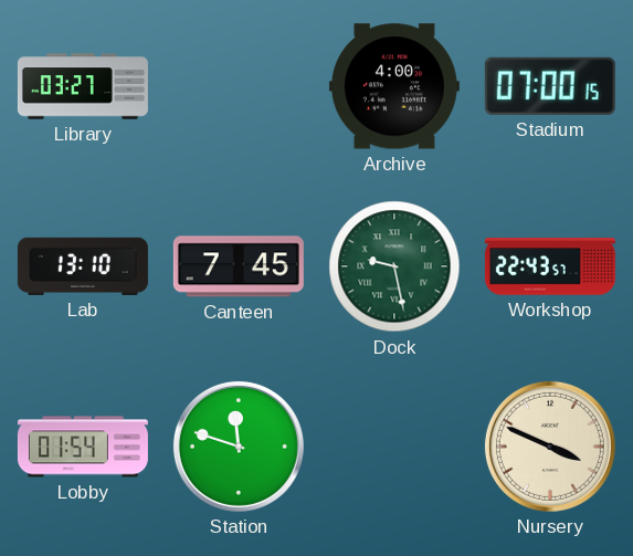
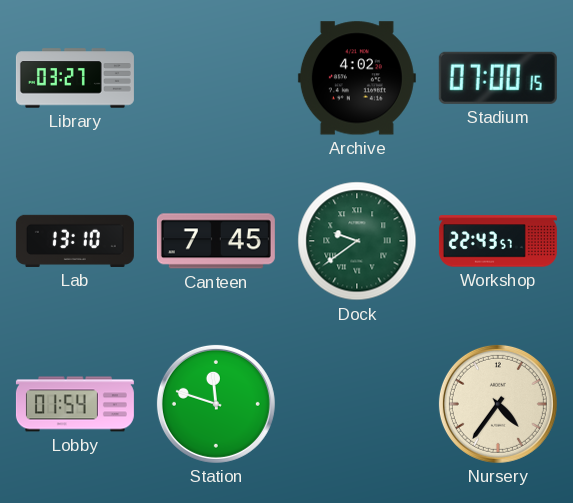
Archive: 4:00 -> 4:02 (357, 78)
Dock: 9:28 -> 9:39 (357, 241)
Nursery: 3:49 -> 4:36 (498, 404)
